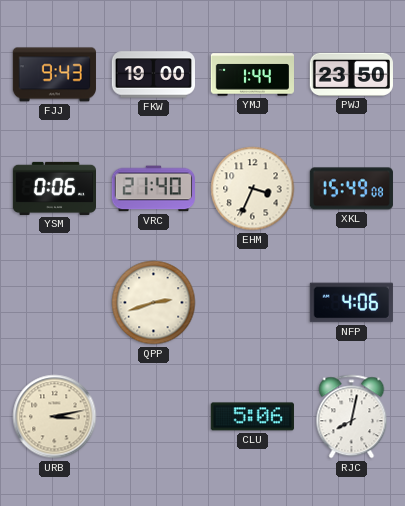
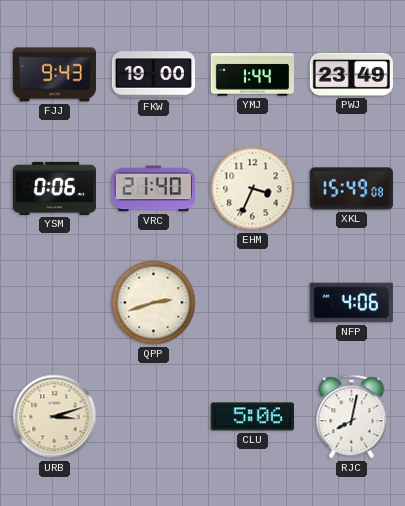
PWJ: 23:50 -> 23:49 (351, 74)
URB: 3:13 -> 3:12 (55, 417)
